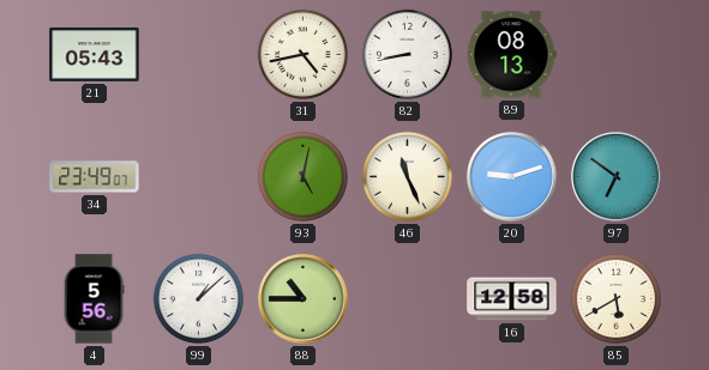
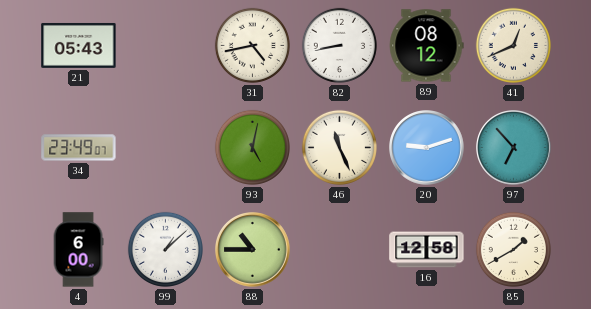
89: 08:13 -> 08:12 (426, 46)
41: none -> 12:41 (513, 45)
97: 6:51 -> 6:53 (514, 148)
4: 5:56 -> 6:00 (78, 250)
85: 5:40 -> 1:40 (513, 249)
